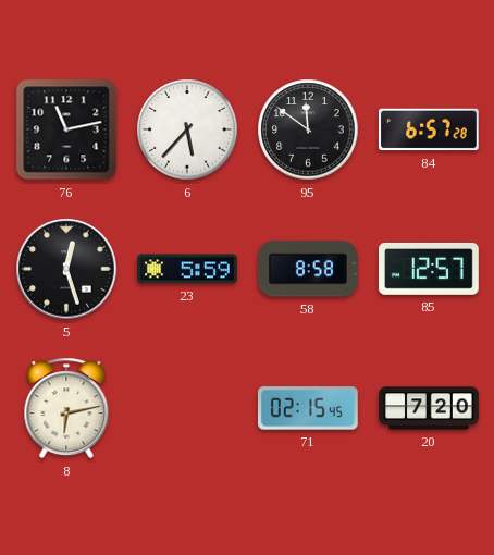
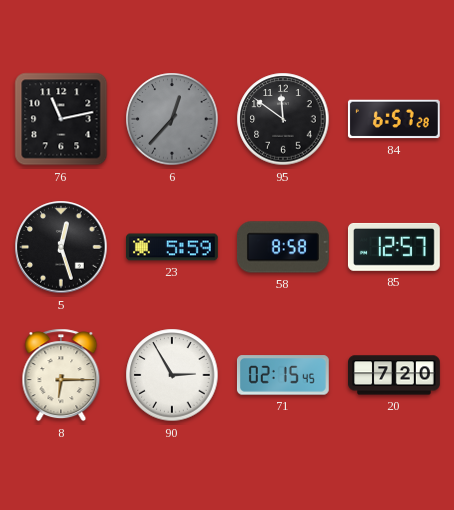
6: 5:37 -> 12:37 (172, 119)
6 dial: white -> grey (172, 119)
8: 6:13 -> 6:15 (61, 375)
90: none -> 2:55 (172, 375)
